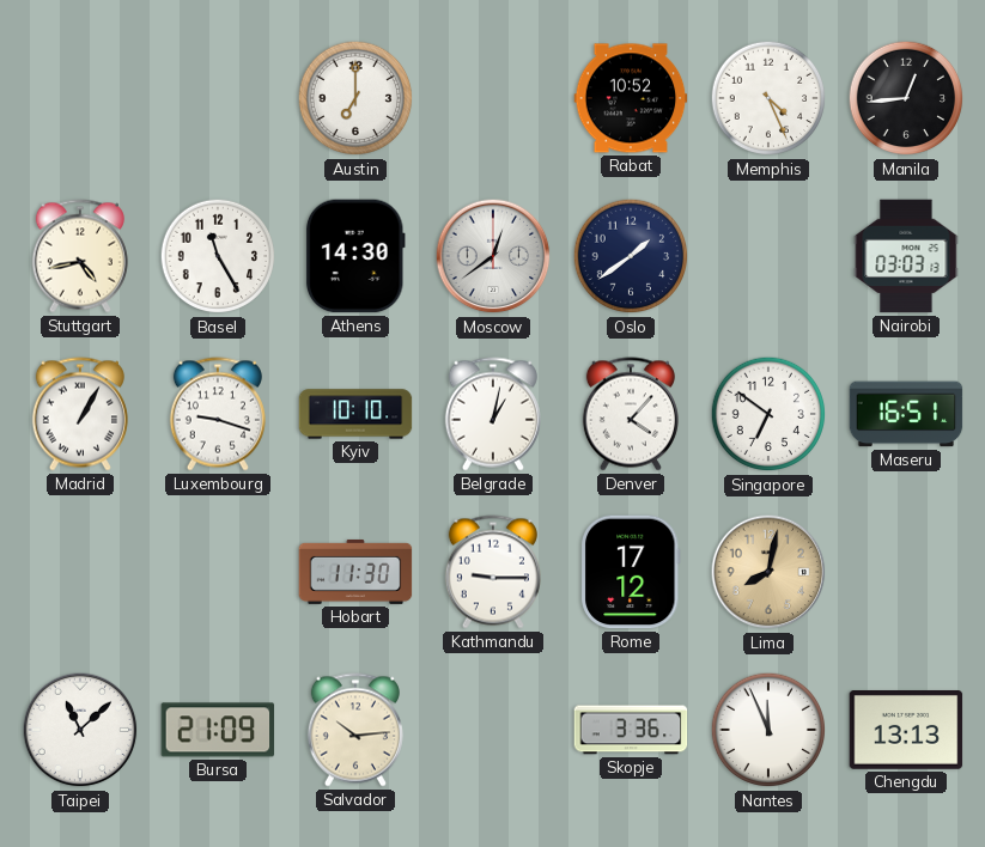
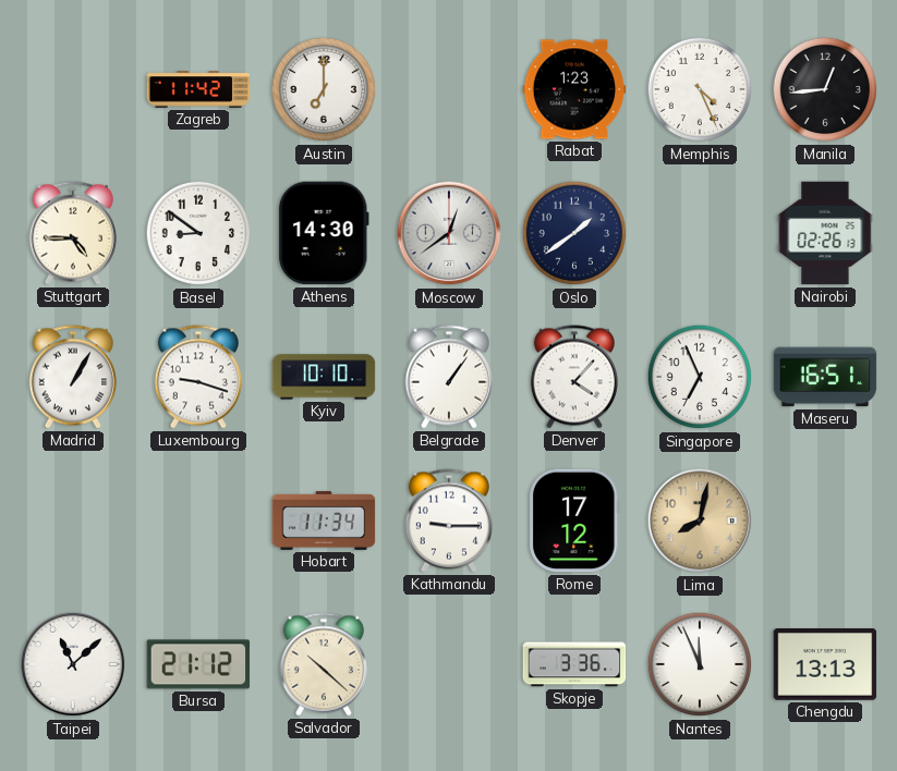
Zagreb: none -> 11:42 (198, 89)
Rabat: 10:52 -> 1:23 (574, 89)
Stuttgart: 4:43 -> 4:45 (73, 233)
Basel: 11:25 -> 8:51 (198, 233)
Nairobi: 03:03 -> 02:26 (825, 233)
Belgrade: 1:02 -> 1:06 (449, 377)
Singapore: 6:51 -> 6:56 (700, 377)
Hobart: 11:30 -> 11:34 (324, 521)
Bursa: 21:09 -> 21:12 (198, 664)
Salvador: 10:14 -> 10:22 (324, 664)
